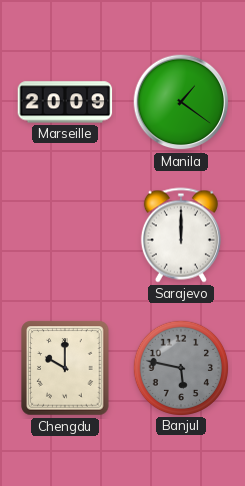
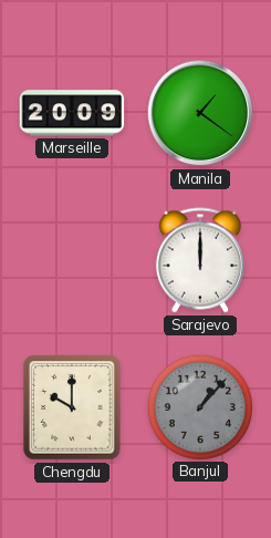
Banjul: 5:47 -> 1:07 (199, 406)
